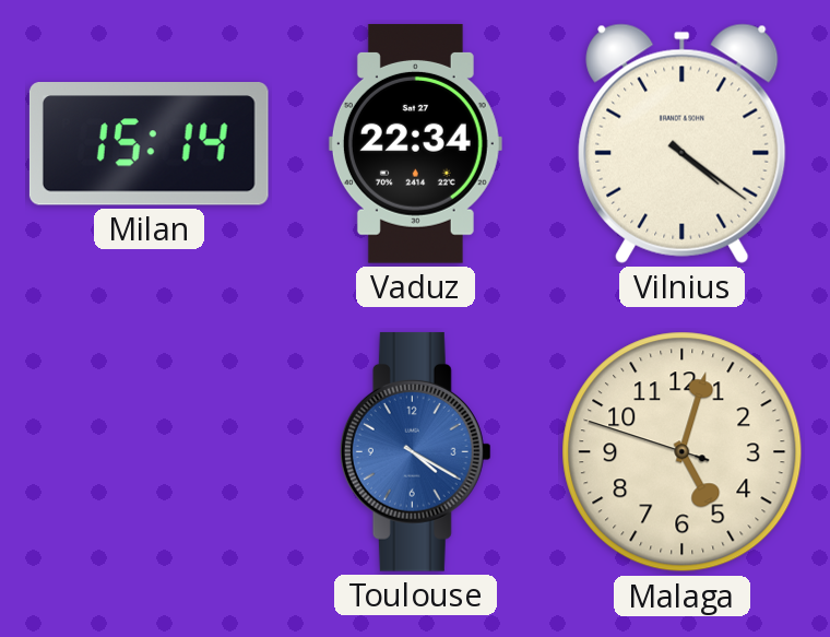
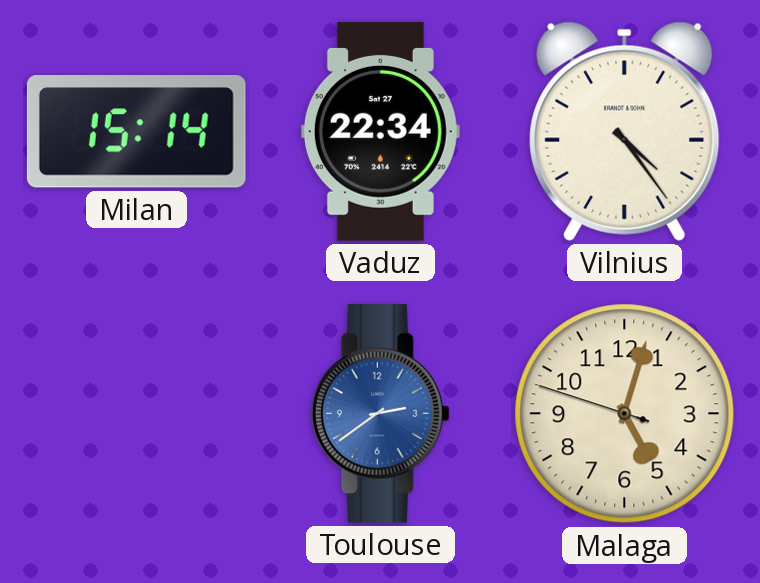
Vilnius: 4:21 -> 4:24 (625, 131)
Toulouse: 4:20 -> 2:39 (380, 413)
